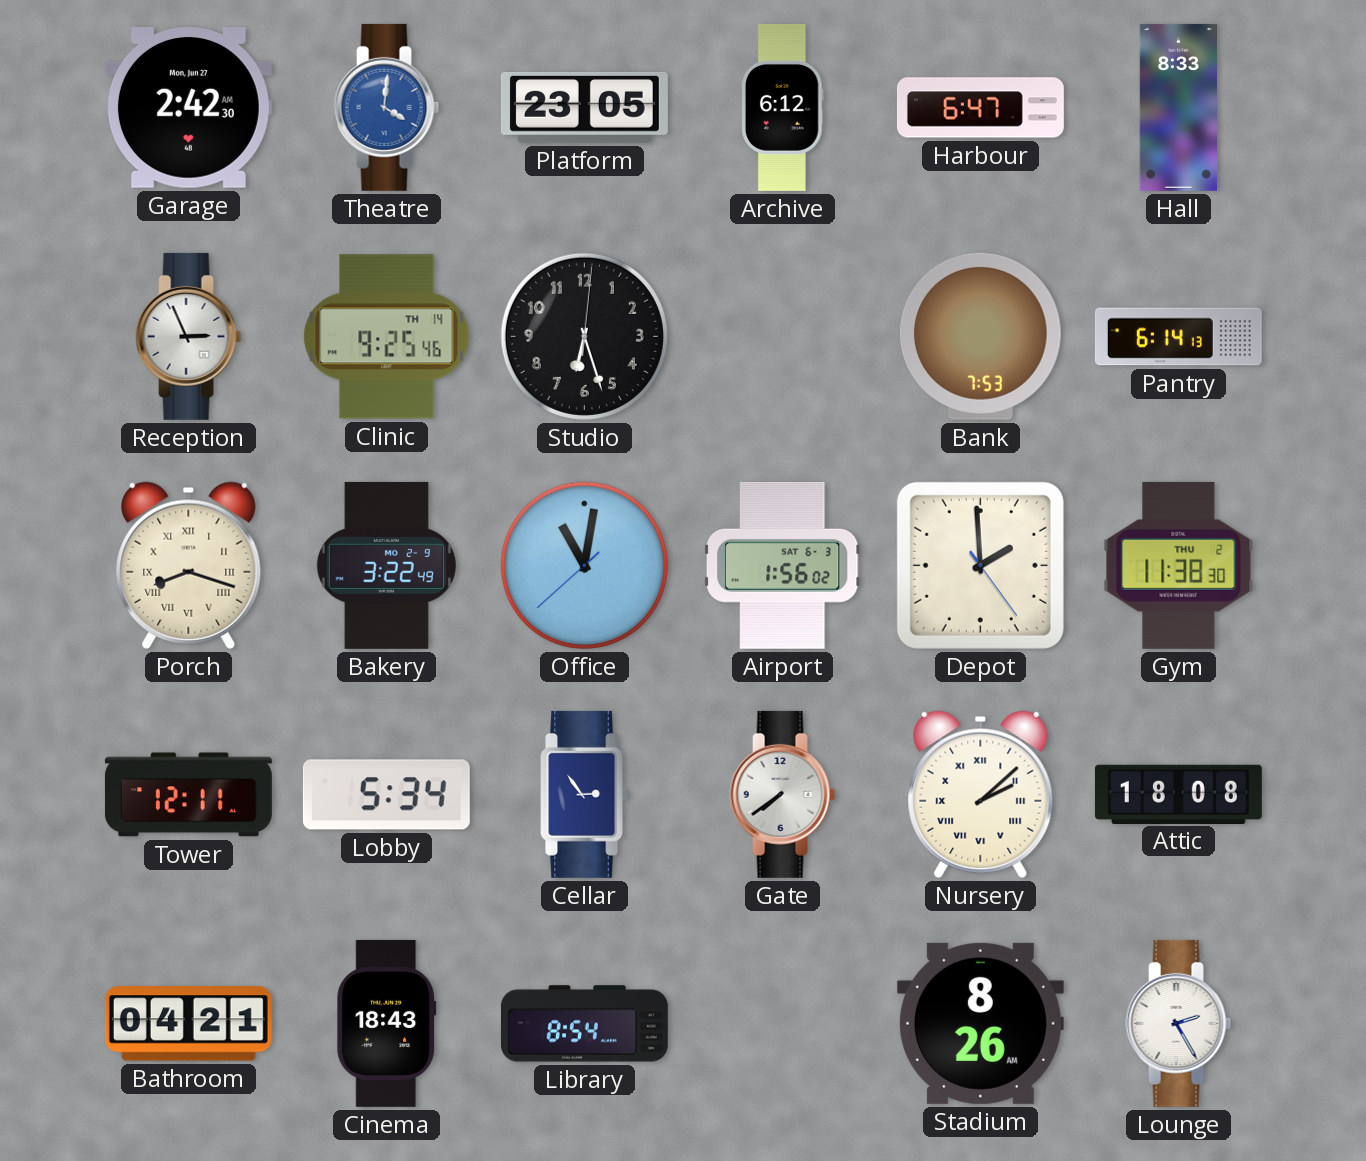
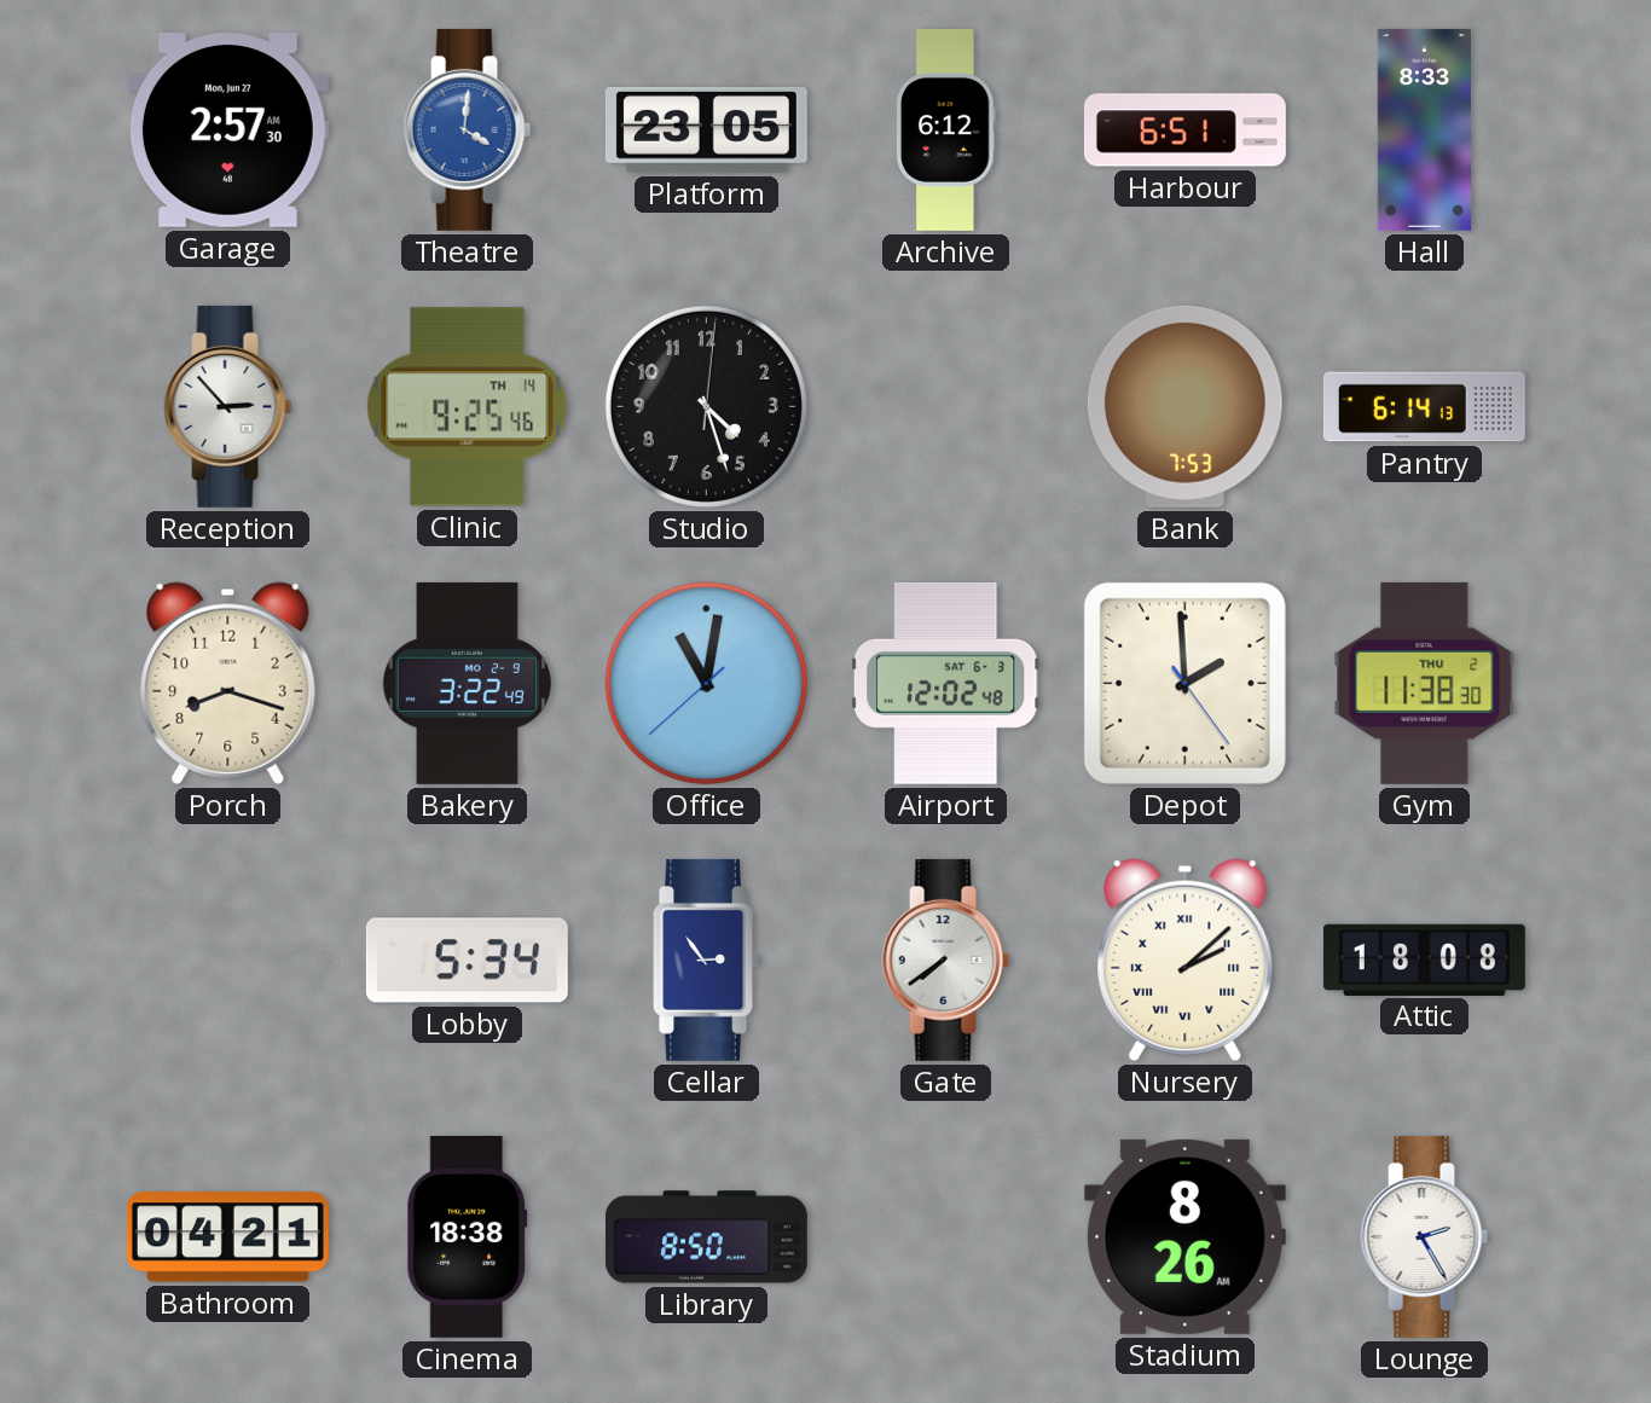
Garage: 2:42 -> 2:57 (227, 131)
Harbour: 6:47 -> 6:51 (1184, 131)
Reception: 2:56 -> 2:53 (228, 406)
Studio: 6:27 -> 4:27 (706, 406)
Porch numerals: Roman -> Arabic (228, 683)
Airport: 1:56 -> 12:02 (945, 683)
Tower: 12:11 -> none (188, 795)
Cinema: 18:43 -> 18:38 (468, 1236)
Library: 8:54 -> 8:50 (706, 1237)
